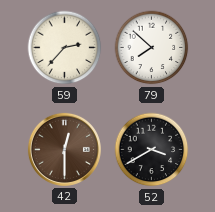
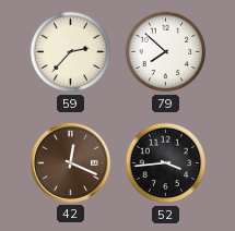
42: 12:30 -> 12:19 (70, 162)
52: 3:40 -> 3:44 (166, 163)
